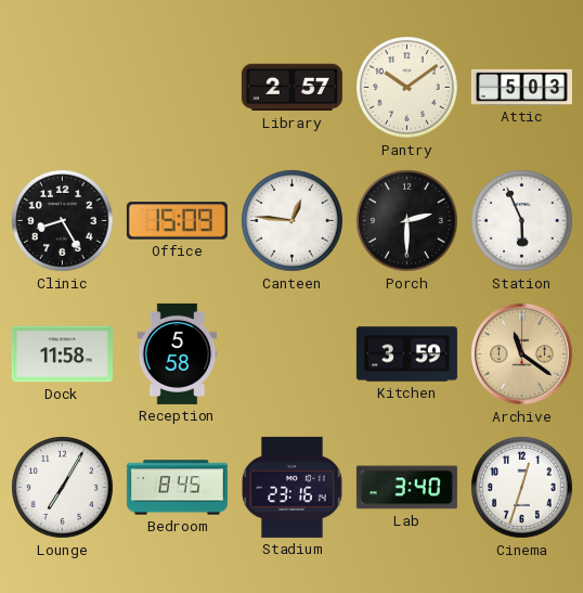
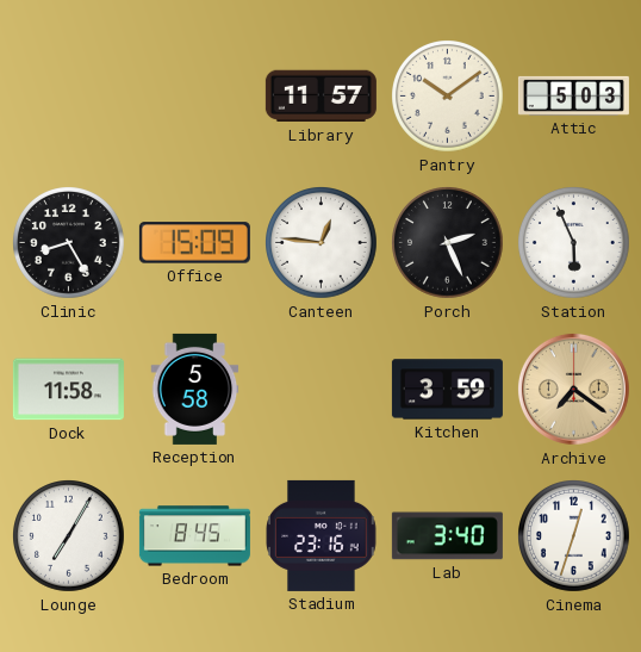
Library: 2:57 -> 11:57 (320, 97)
Porch: 2:30 -> 2:26 (448, 243)
Archive: 11:21 -> 7:21 (573, 389)
